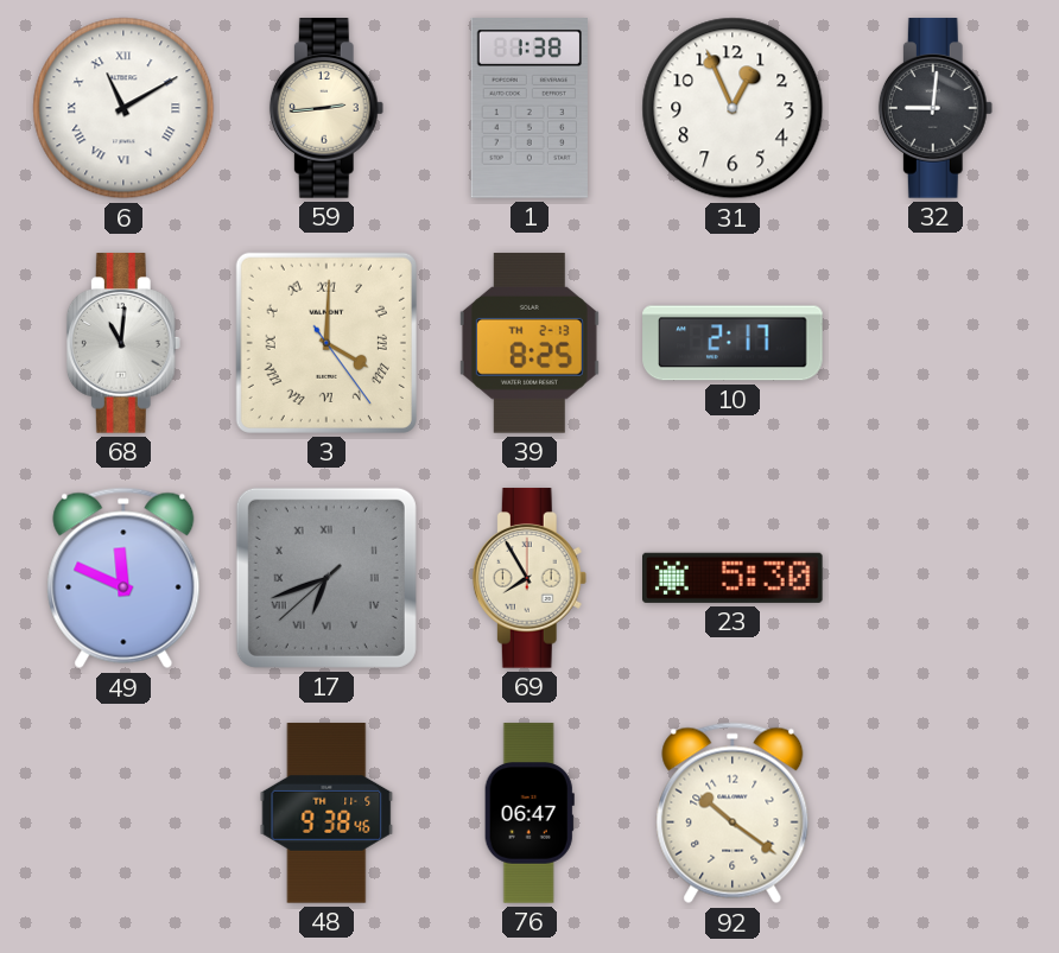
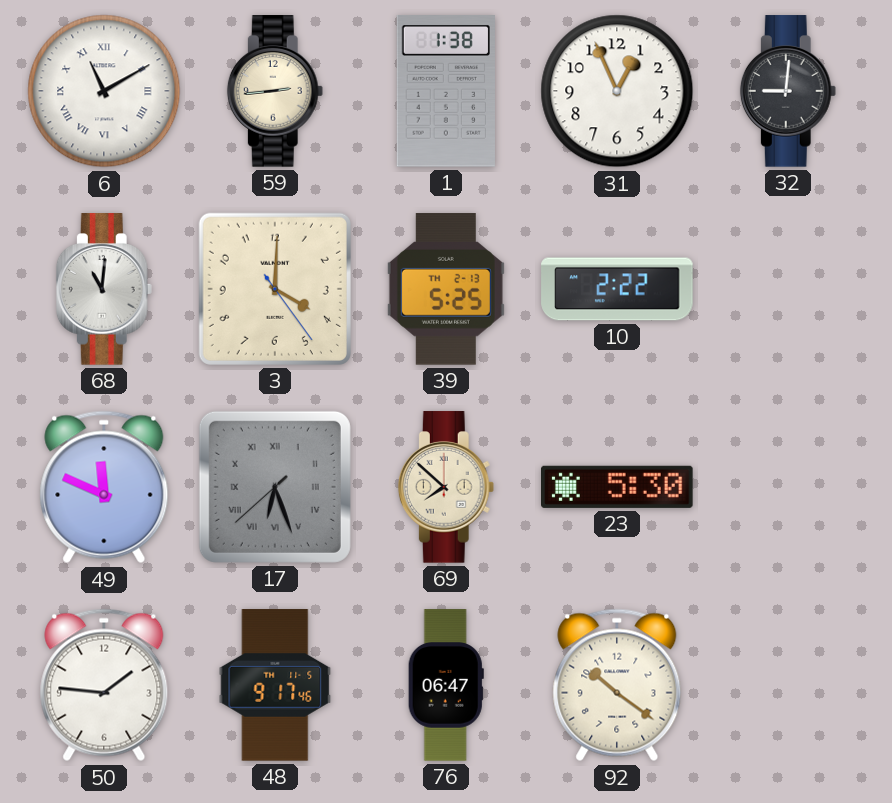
3 numerals: Roman -> Arabic (275, 289)
39: 8:25 -> 5:25 (446, 289)
10: 2:17 -> 2:22 (617, 289)
17: 6:41 -> 6:26 (275, 487)
69: 7:55 -> 7:52 (446, 487)
50: none -> 1:46 (104, 685)
48: 9:38 -> 9:17 (275, 685)
